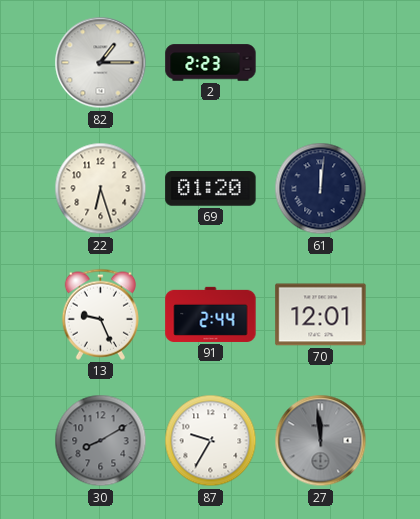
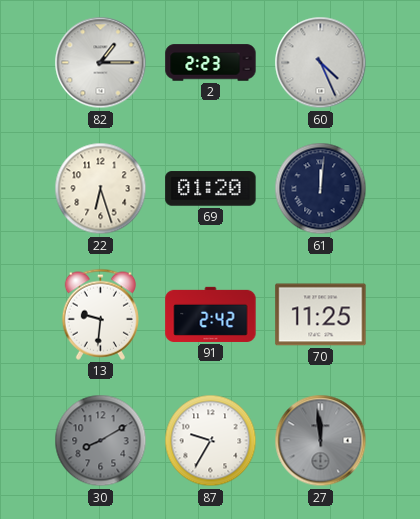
60: none -> 4:26 (321, 63)
13: 9:26 -> 9:31 (100, 314)
91: 2:44 -> 2:42 (211, 314)
70: 12:01 -> 11:25 (321, 315)
